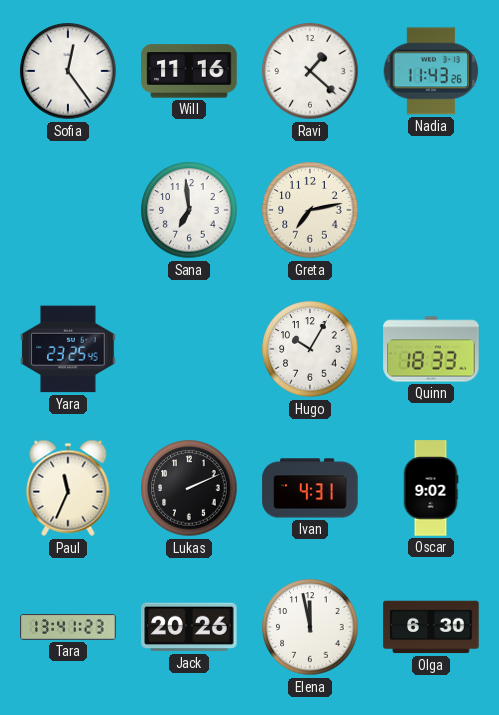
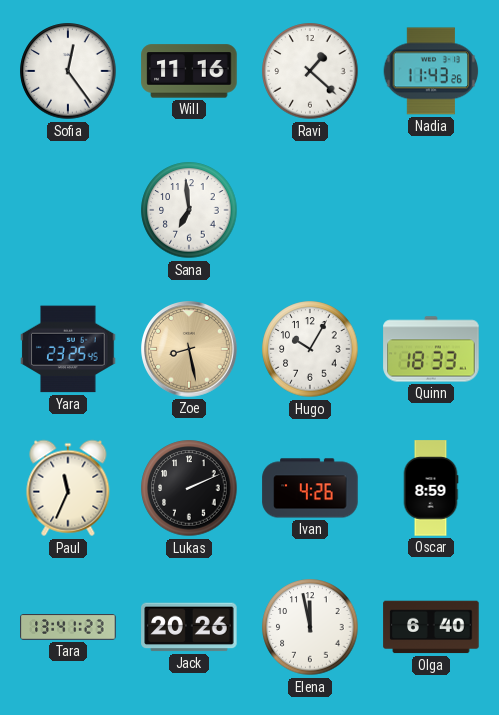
Greta: 7:13 -> none (310, 210)
Zoe: none -> 8:28 (189, 349)
Ivan: 4:31 -> 4:26 (310, 488)
Oscar: 9:02 -> 8:59 (431, 488)
Olga: 6:30 -> 6:40 (431, 627)
